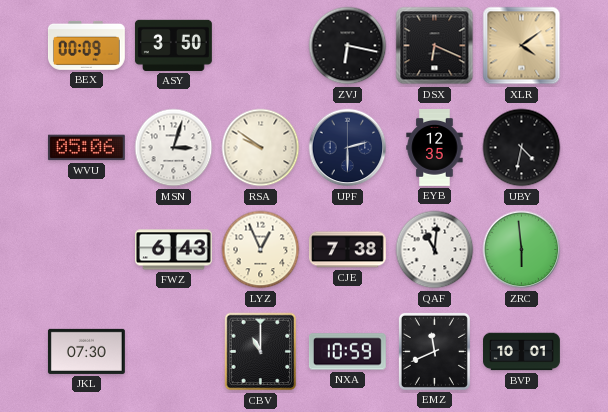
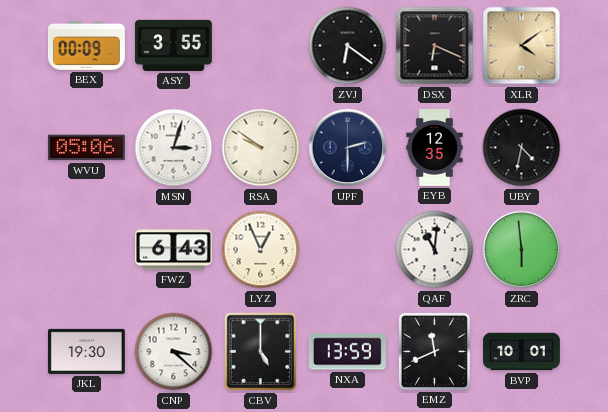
ASY: 3:50 -> 3:55 (173, 45)
ZVJ: 6:17 -> 6:21 (348, 46)
CJE: 7:38 -> none (347, 250)
JKL: 07:30 -> 19:30 (86, 351)
CNP: none -> 3:22 (174, 352)
CBV: 11:00 -> 5:00 (261, 352)
NXA: 10:59 -> 13:59 (347, 352)
